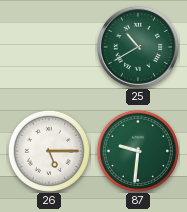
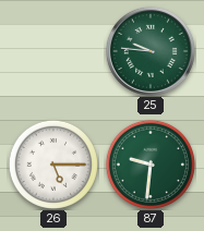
25: 10:40 -> 9:46 (151, 51)
